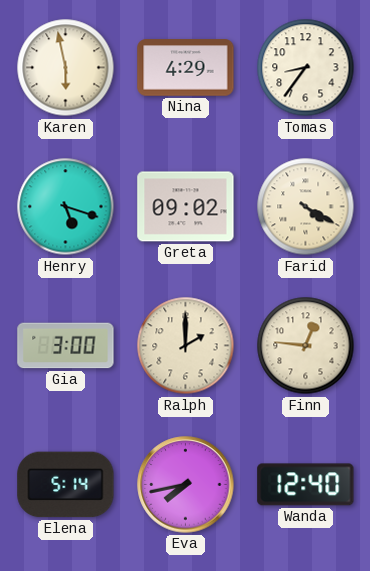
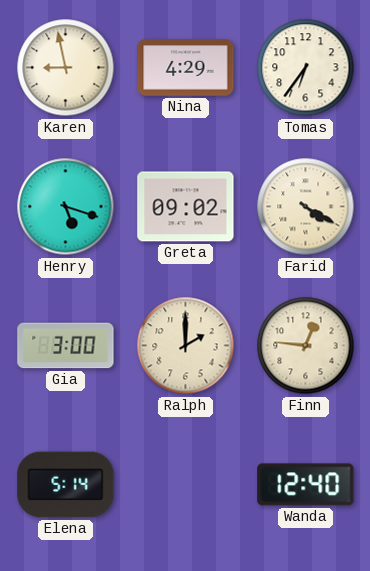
Karen: 5:58 -> 8:58 (66, 68)
Tomas: 8:36 -> 6:36 (306, 68)
Eva: 7:43 -> none (186, 485)
